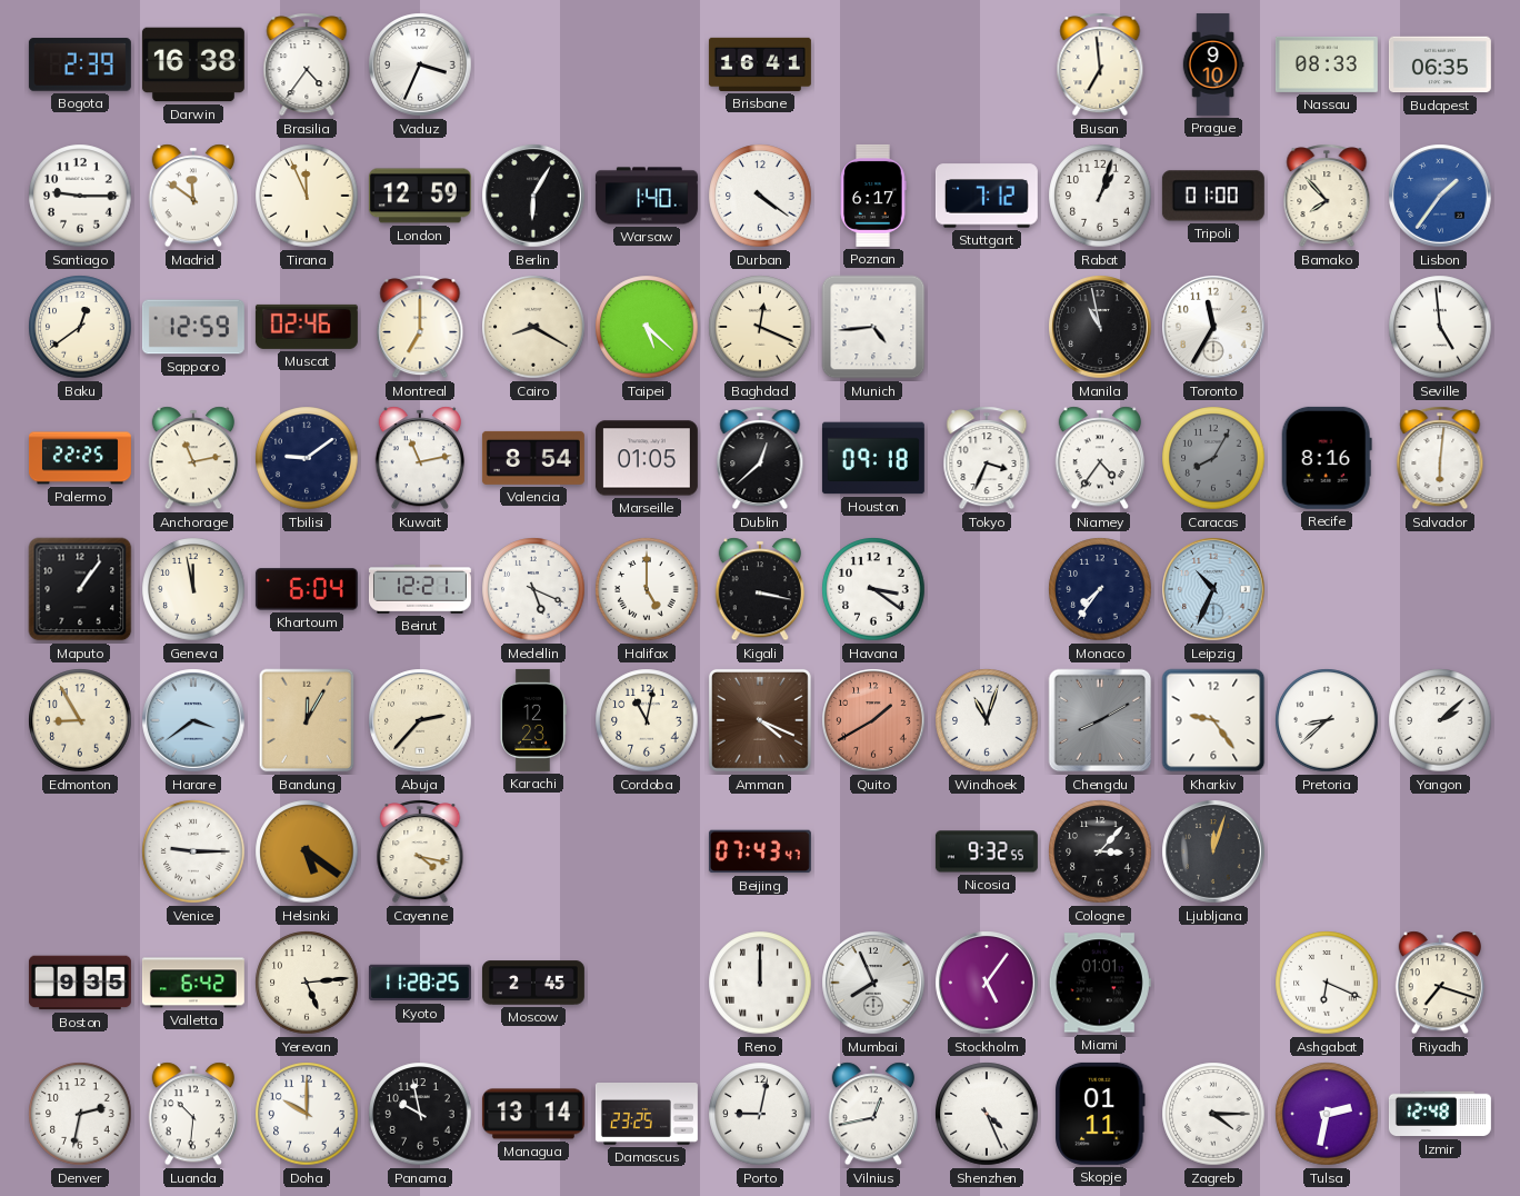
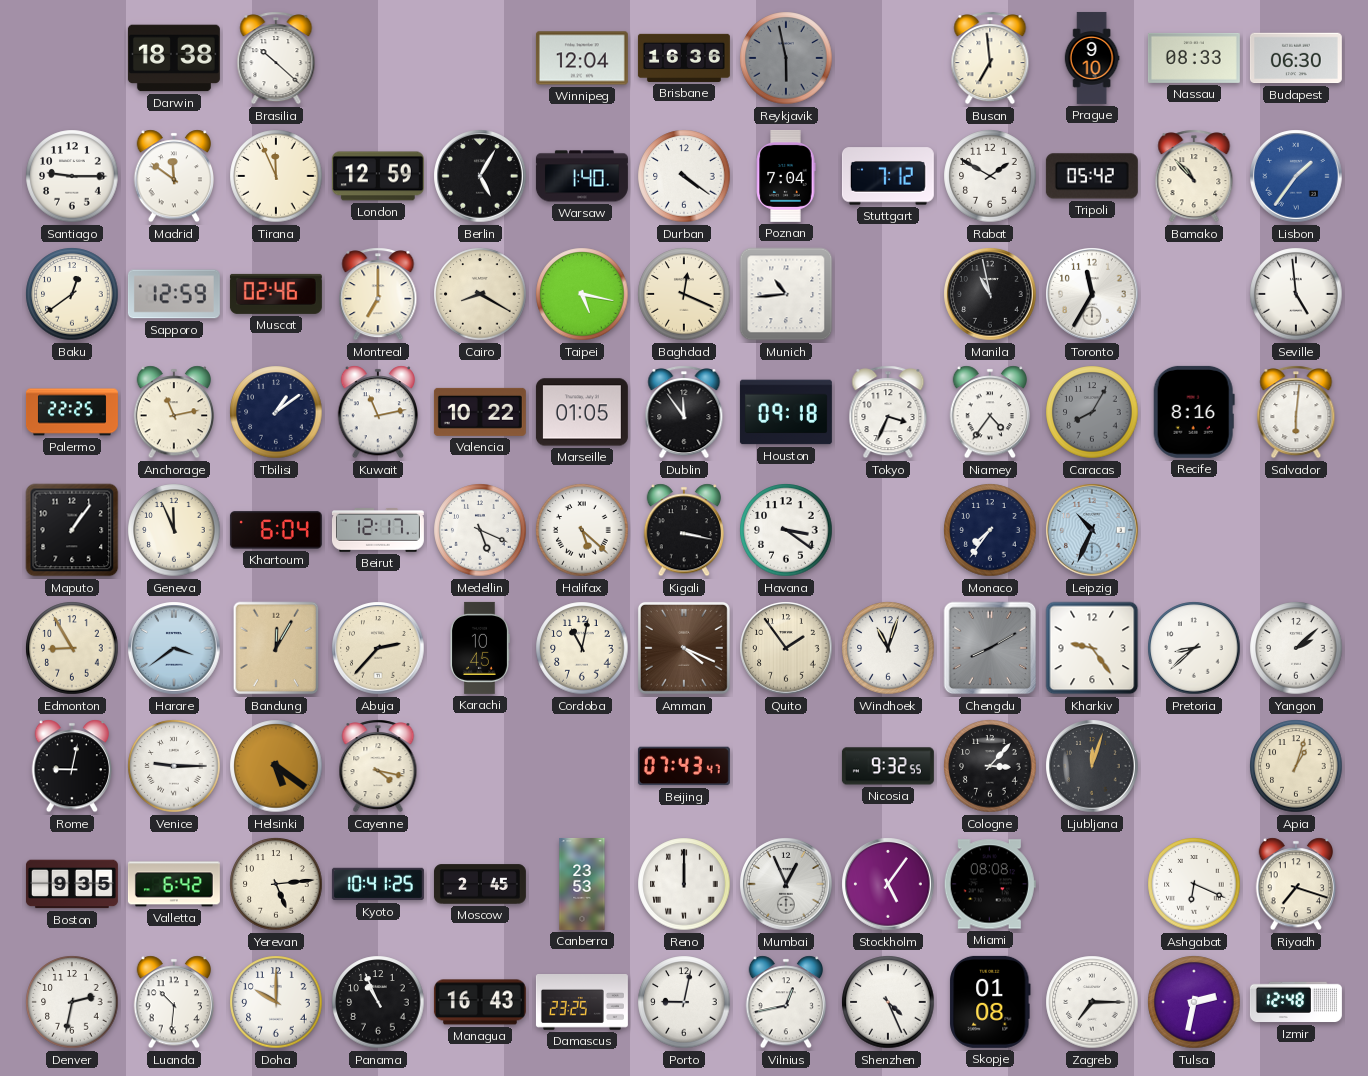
Bogota: 2:39 -> none (80, 64)
Darwin: 16:38 -> 18:38 (174, 58)
Brasilia: 4:36 -> 10:22 (276, 58)
Vaduz: 3:34 -> none (420, 64)
Winnipeg: none -> 12:04 (582, 58)
Brisbane: 16:41 -> 16:36 (684, 58)
Reykjavik: none -> 5:58 (786, 58)
Budapest: 06:35 -> 06:30 (1296, 58)
Berlin: 6:05 -> 5:05 (480, 176)
Poznan: 6:17 -> 7:04 (786, 176)
Rabat: 1:03 -> 1:50 (990, 176)
Tripoli: 01:00 -> 05:42 (1092, 176)
Bamako: 7:53 -> 10:53 (1194, 176)
Taipei: 5:22 -> 5:17 (582, 294)
Munich: 4:44 -> 10:44 (786, 294)
Tbilisi: 9:09 -> 1:09 (276, 412)
Valencia: 8:54 -> 10:22 (480, 412)
Dublin: 12:38 -> 11:54 (684, 412)
Geneva: 11:58 -> 11:56 (174, 530)
Beirut: 12:21 -> 12:17 (378, 531)
Halifax: 5:00 -> 5:22 (582, 530)
Karachi: 12:23 -> 10:45 (480, 648)
Quito: 1:40 -> 1:54 (786, 648)
Quito dial: salmon -> cream (786, 648)
Rome: none -> 9:02 (71, 766)
Apia: none -> 1:03 (1296, 766)
Kyoto: 11:28 -> 10:41 (378, 884)
Canberra: none -> 23:53 (582, 884)
Mumbai: 7:56 -> 12:56 (786, 884)
Miami: 01:01 -> 08:08 (990, 884)
Panama: 9:58 -> 10:56 (378, 1002)
Managua: 13:14 -> 16:43 (480, 1002)
Skopje: 01:11 -> 01:08 (990, 1002)
Zagreb: 4:15 -> 7:15 (1092, 1002)
